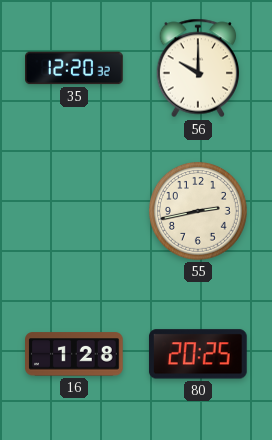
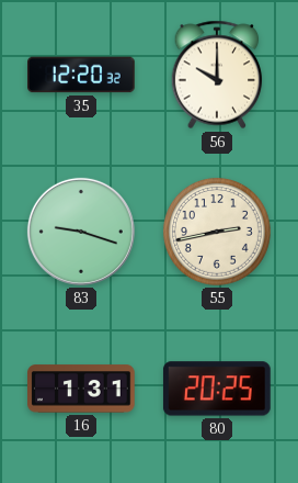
83: none -> 9:18 (81, 232)
16: 1:28 -> 1:31 (82, 389)
